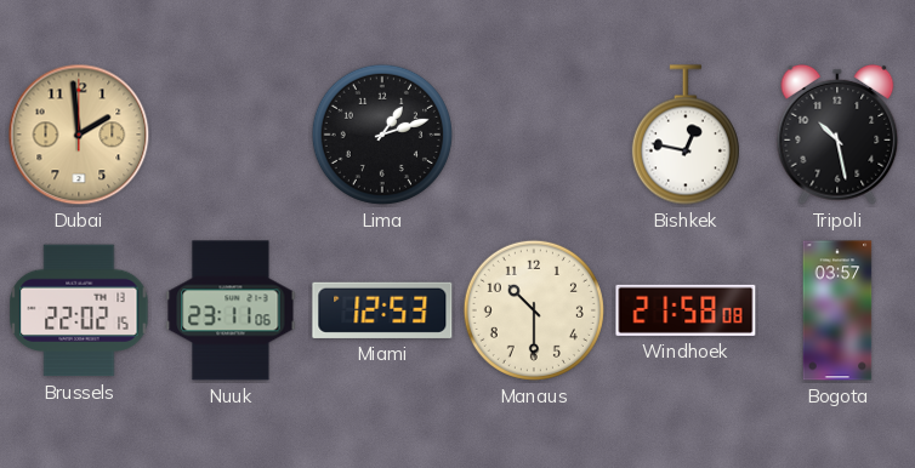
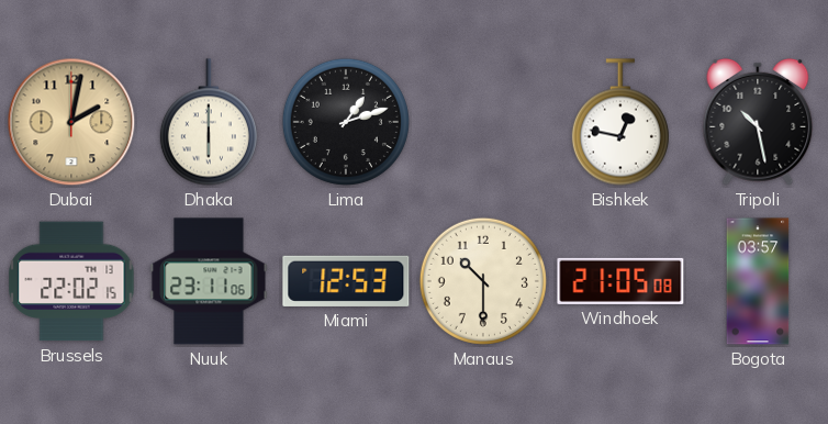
Dubai: 1:59 -> 2:02 (71, 122)
Dhaka: none -> 6:00 (209, 122)
Windhoek: 21:58 -> 21:05 (620, 281)
